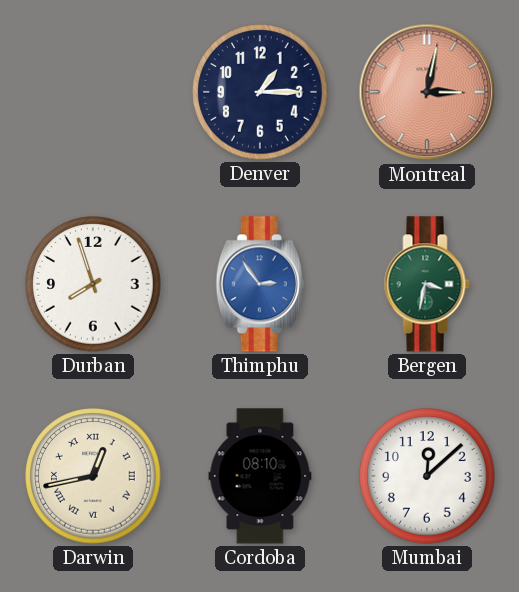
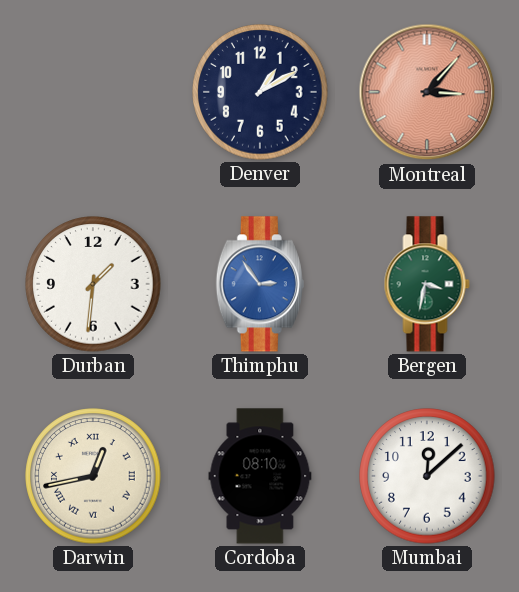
Denver: 1:15 -> 1:10 (260, 92)
Montreal: 3:02 -> 3:07 (427, 92)
Durban: 7:57 -> 1:31 (93, 284)
